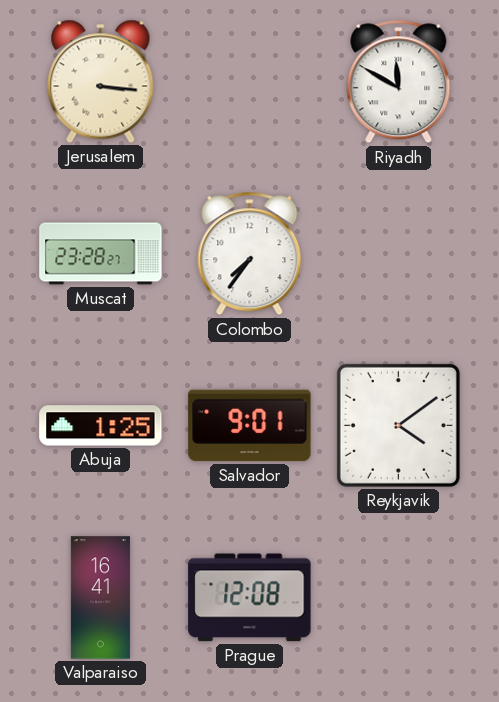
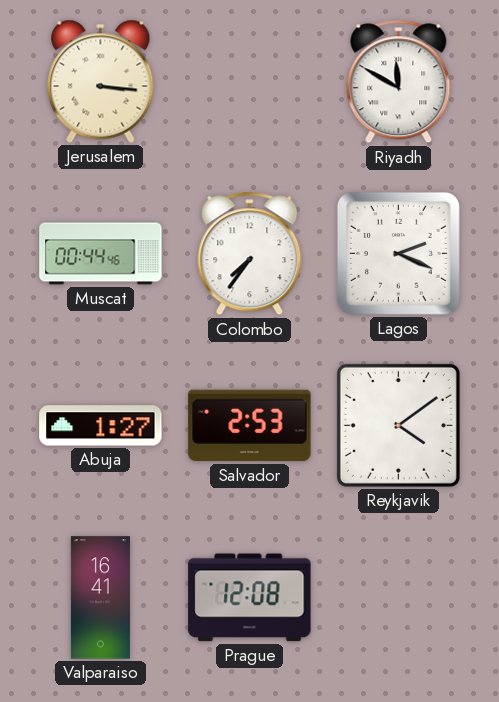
Muscat: 23:28 -> 00:44 (101, 254)
Lagos: none -> 2:19 (398, 253)
Abuja: 1:25 -> 1:27 (101, 426)
Salvador: 9:01 -> 2:53 (250, 426)
